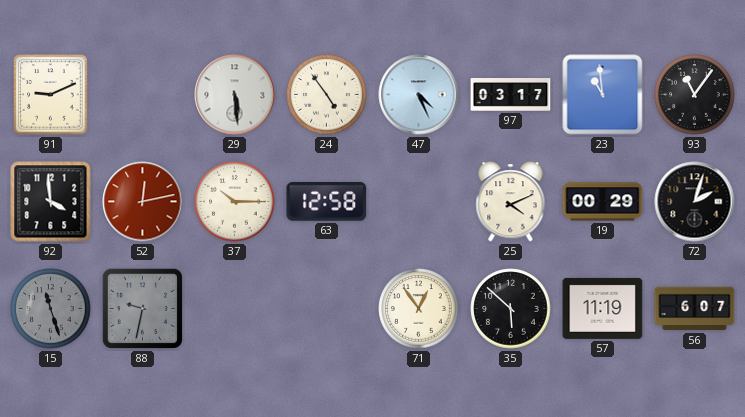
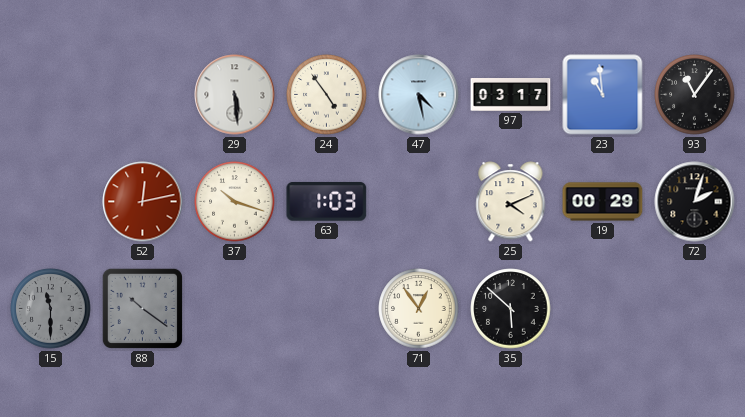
91: 9:11 -> none (51, 95)
47: 4:26 -> 4:28 (419, 95)
92: 3:59 -> none (51, 202)
37: 10:15 -> 10:18 (235, 202)
63: 12:58 -> 1:03 (327, 201)
15: 11:27 -> 11:30 (51, 309)
88: 9:32 -> 10:21 (142, 308)
57: 11:19 -> none (603, 308)
56: 6:07 -> none (695, 309)
